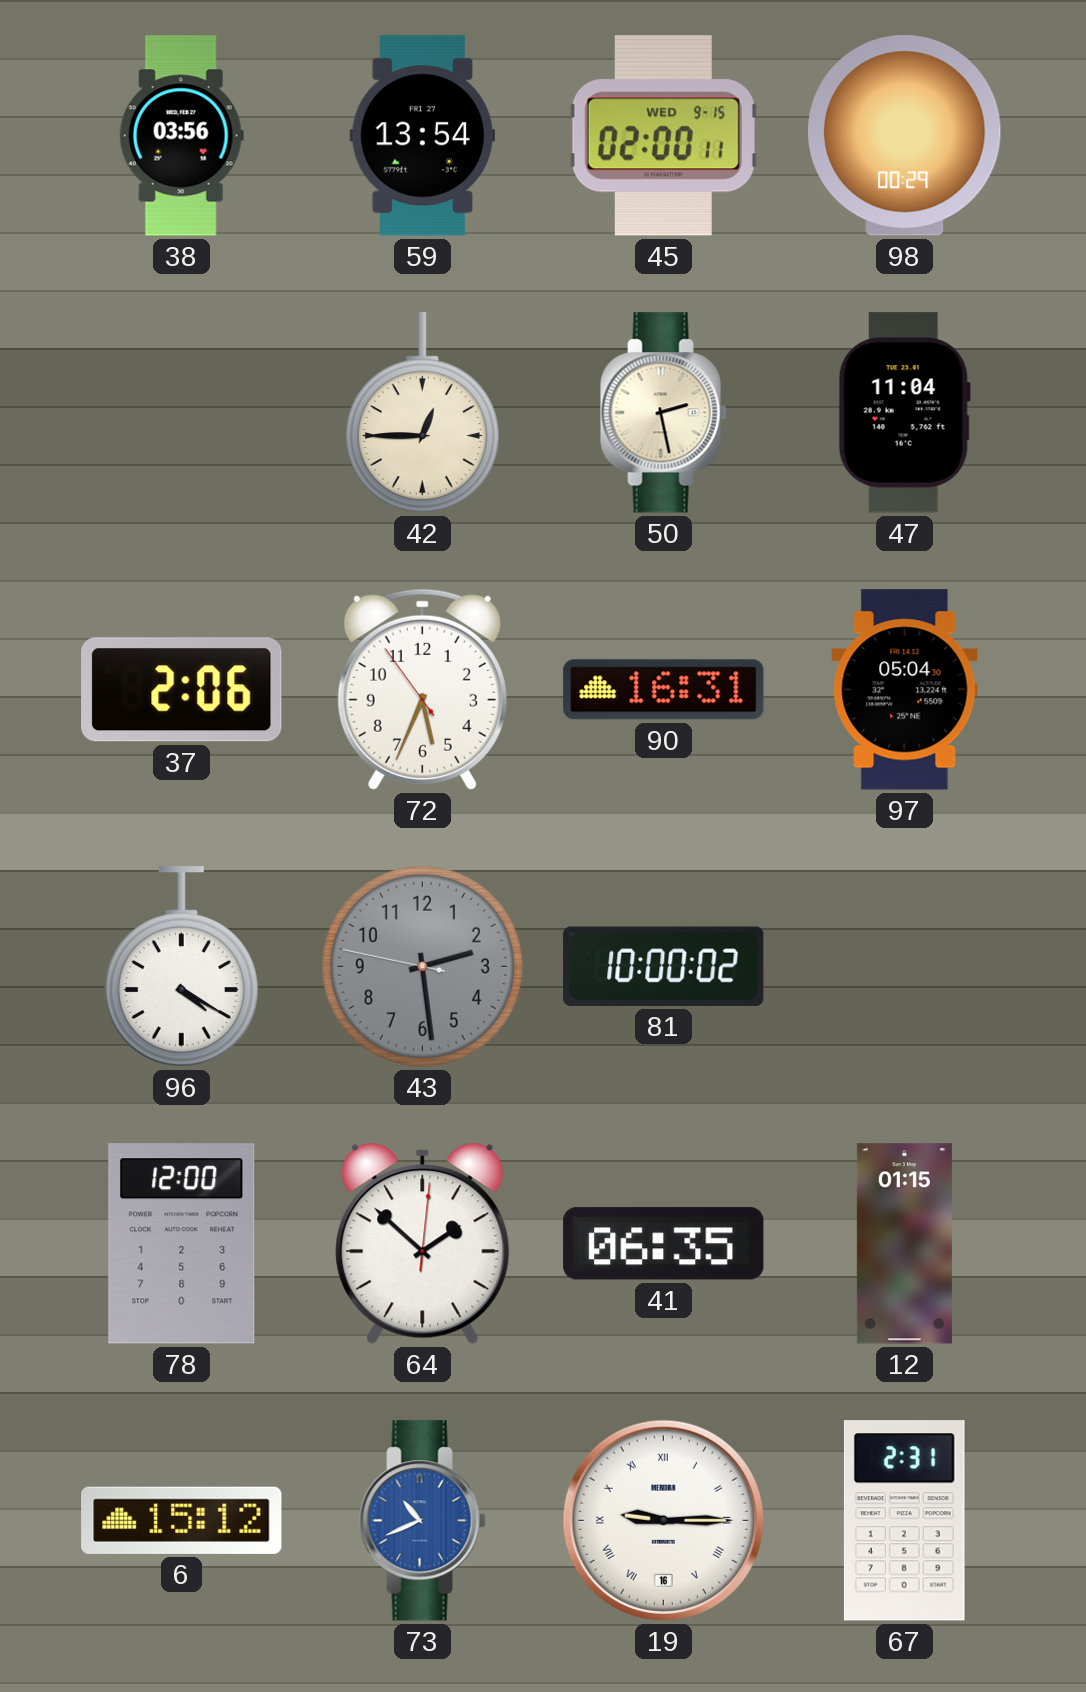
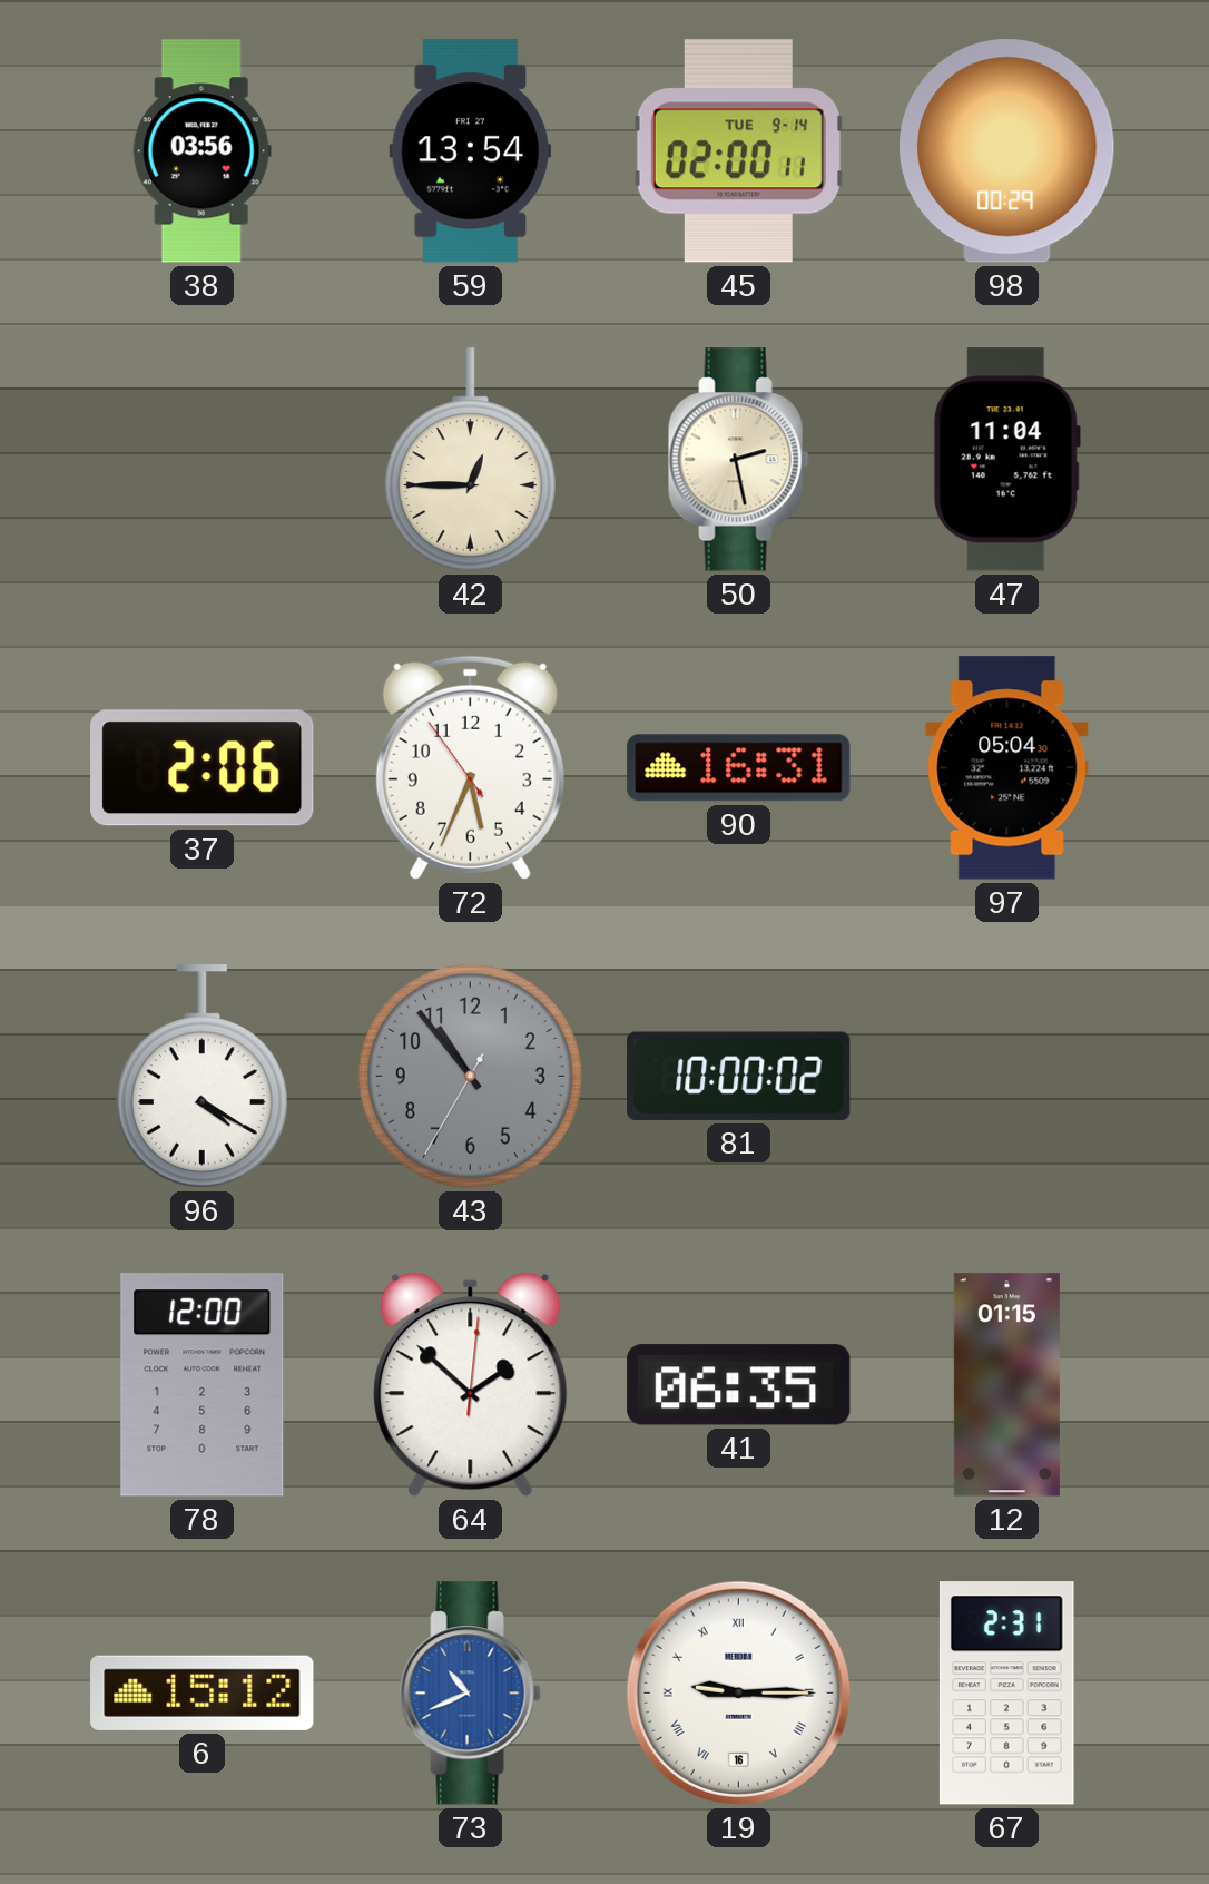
45 date: WED 9-15 -> TUE 9-14 (738, 151)
43: 2:28 -> 10:53 (470, 1076)
